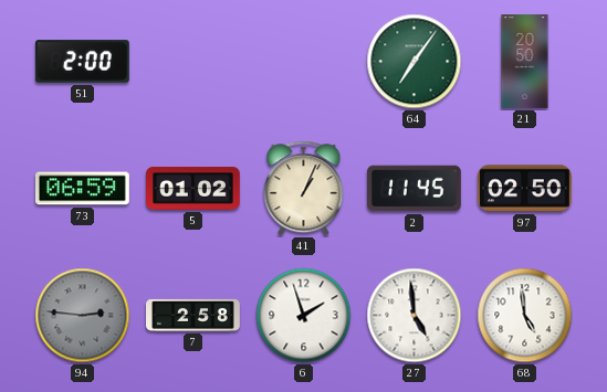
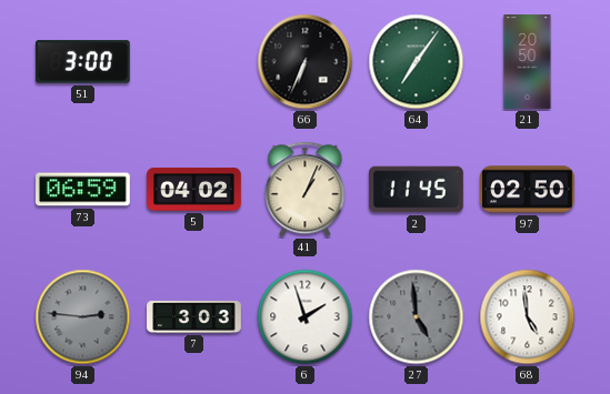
51: 2:00 -> 3:00 (83, 62)
66: none -> 6:34 (306, 62)
5: 01:02 -> 04:02 (194, 190)
7: 2:58 -> 3:03 (194, 317)
27 dial: white -> grey (417, 317)
